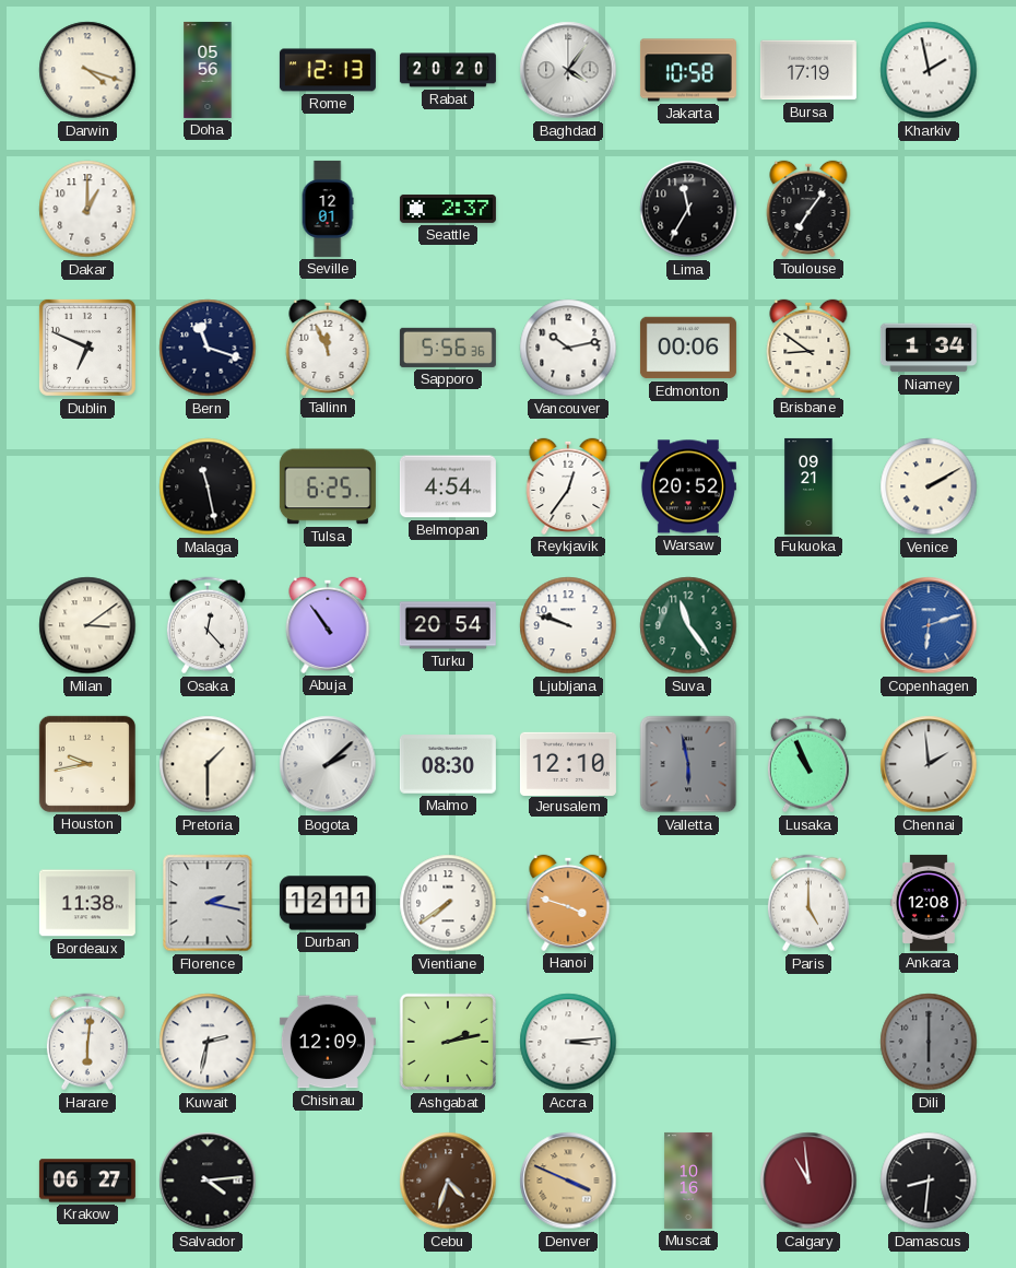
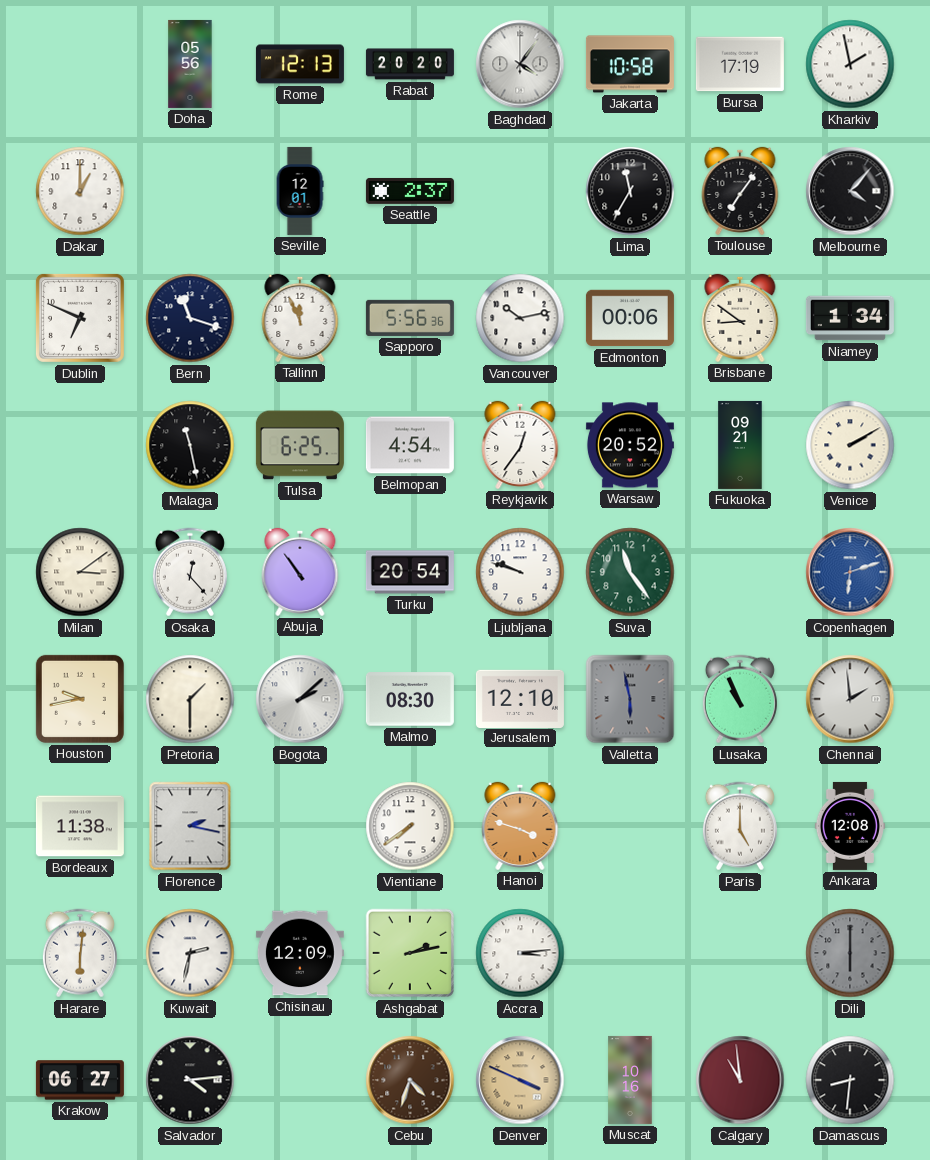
Darwin: 4:18 -> none (87, 70)
Melbourne: none -> 4:07 (850, 191)
Durban: 12:11 -> none (328, 903)
